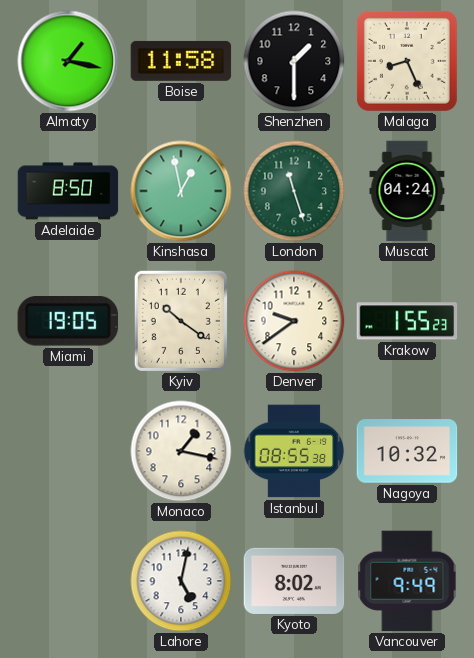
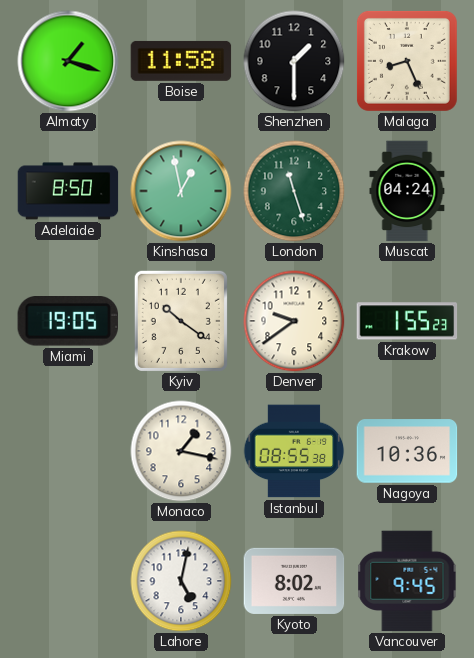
Almaty: 1:17 -> 1:18 (68, 61)
Nagoya: 10:32 -> 10:36 (407, 451)
Vancouver: 9:49 -> 9:45 (407, 581)
